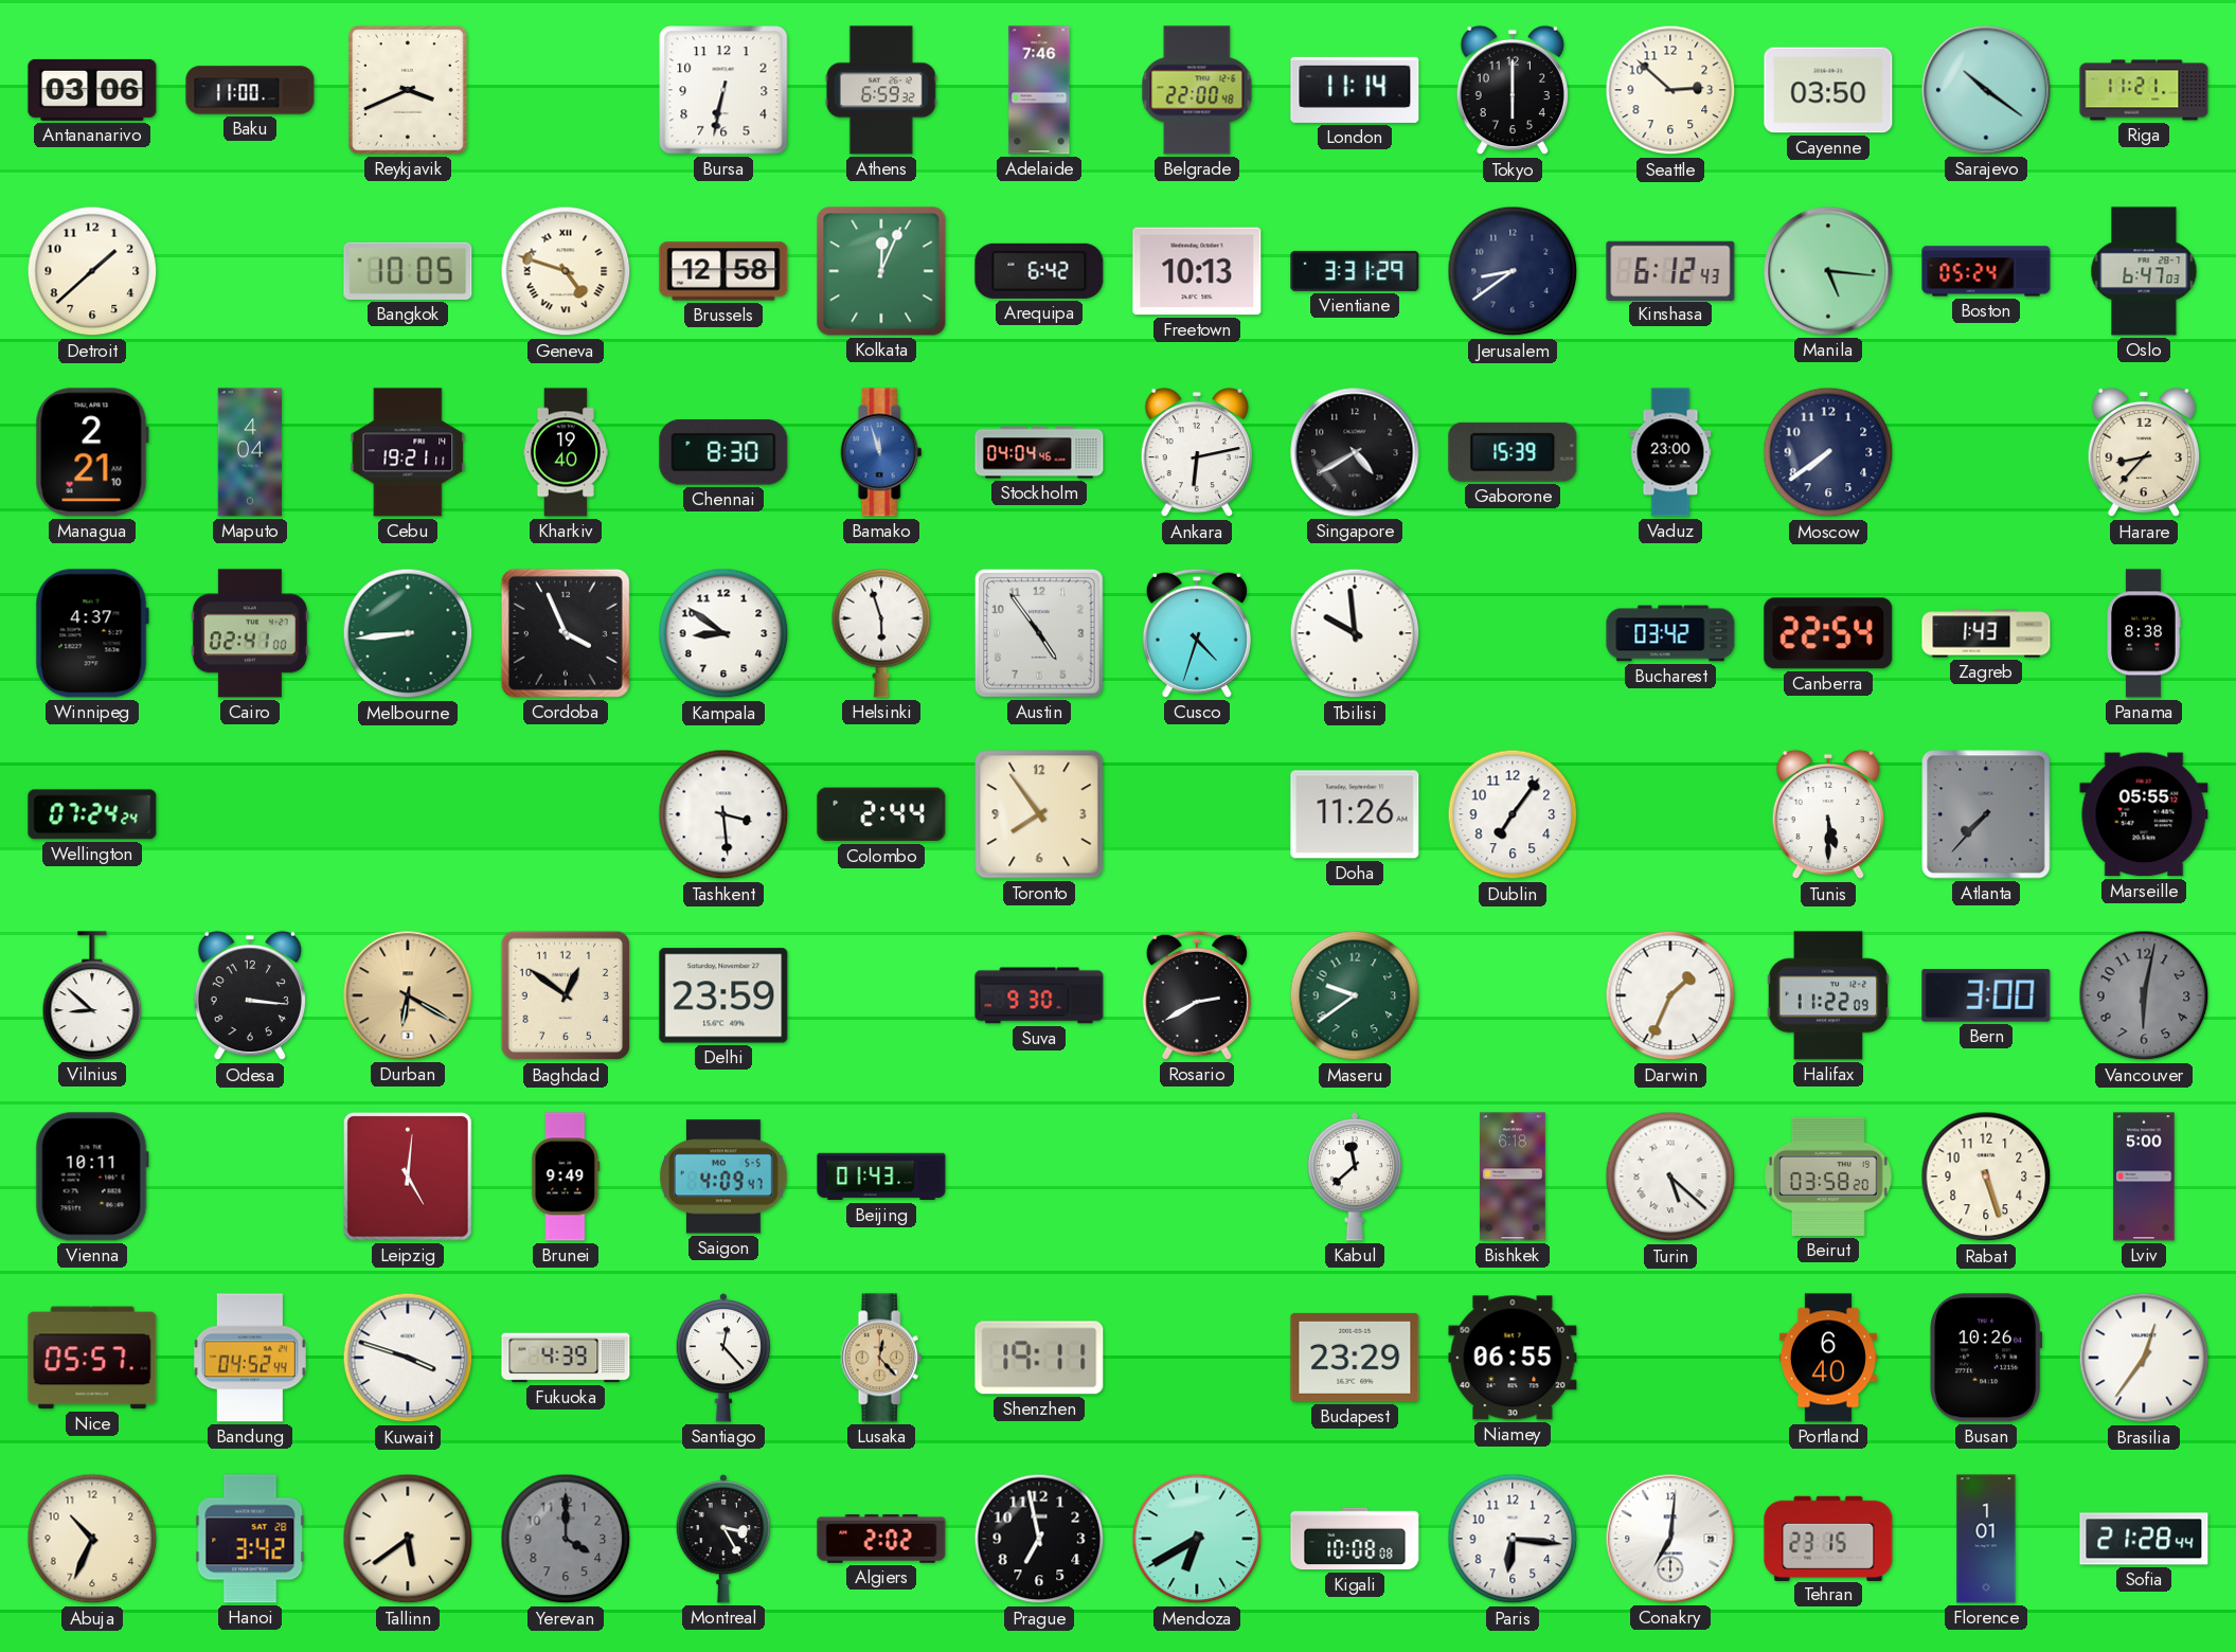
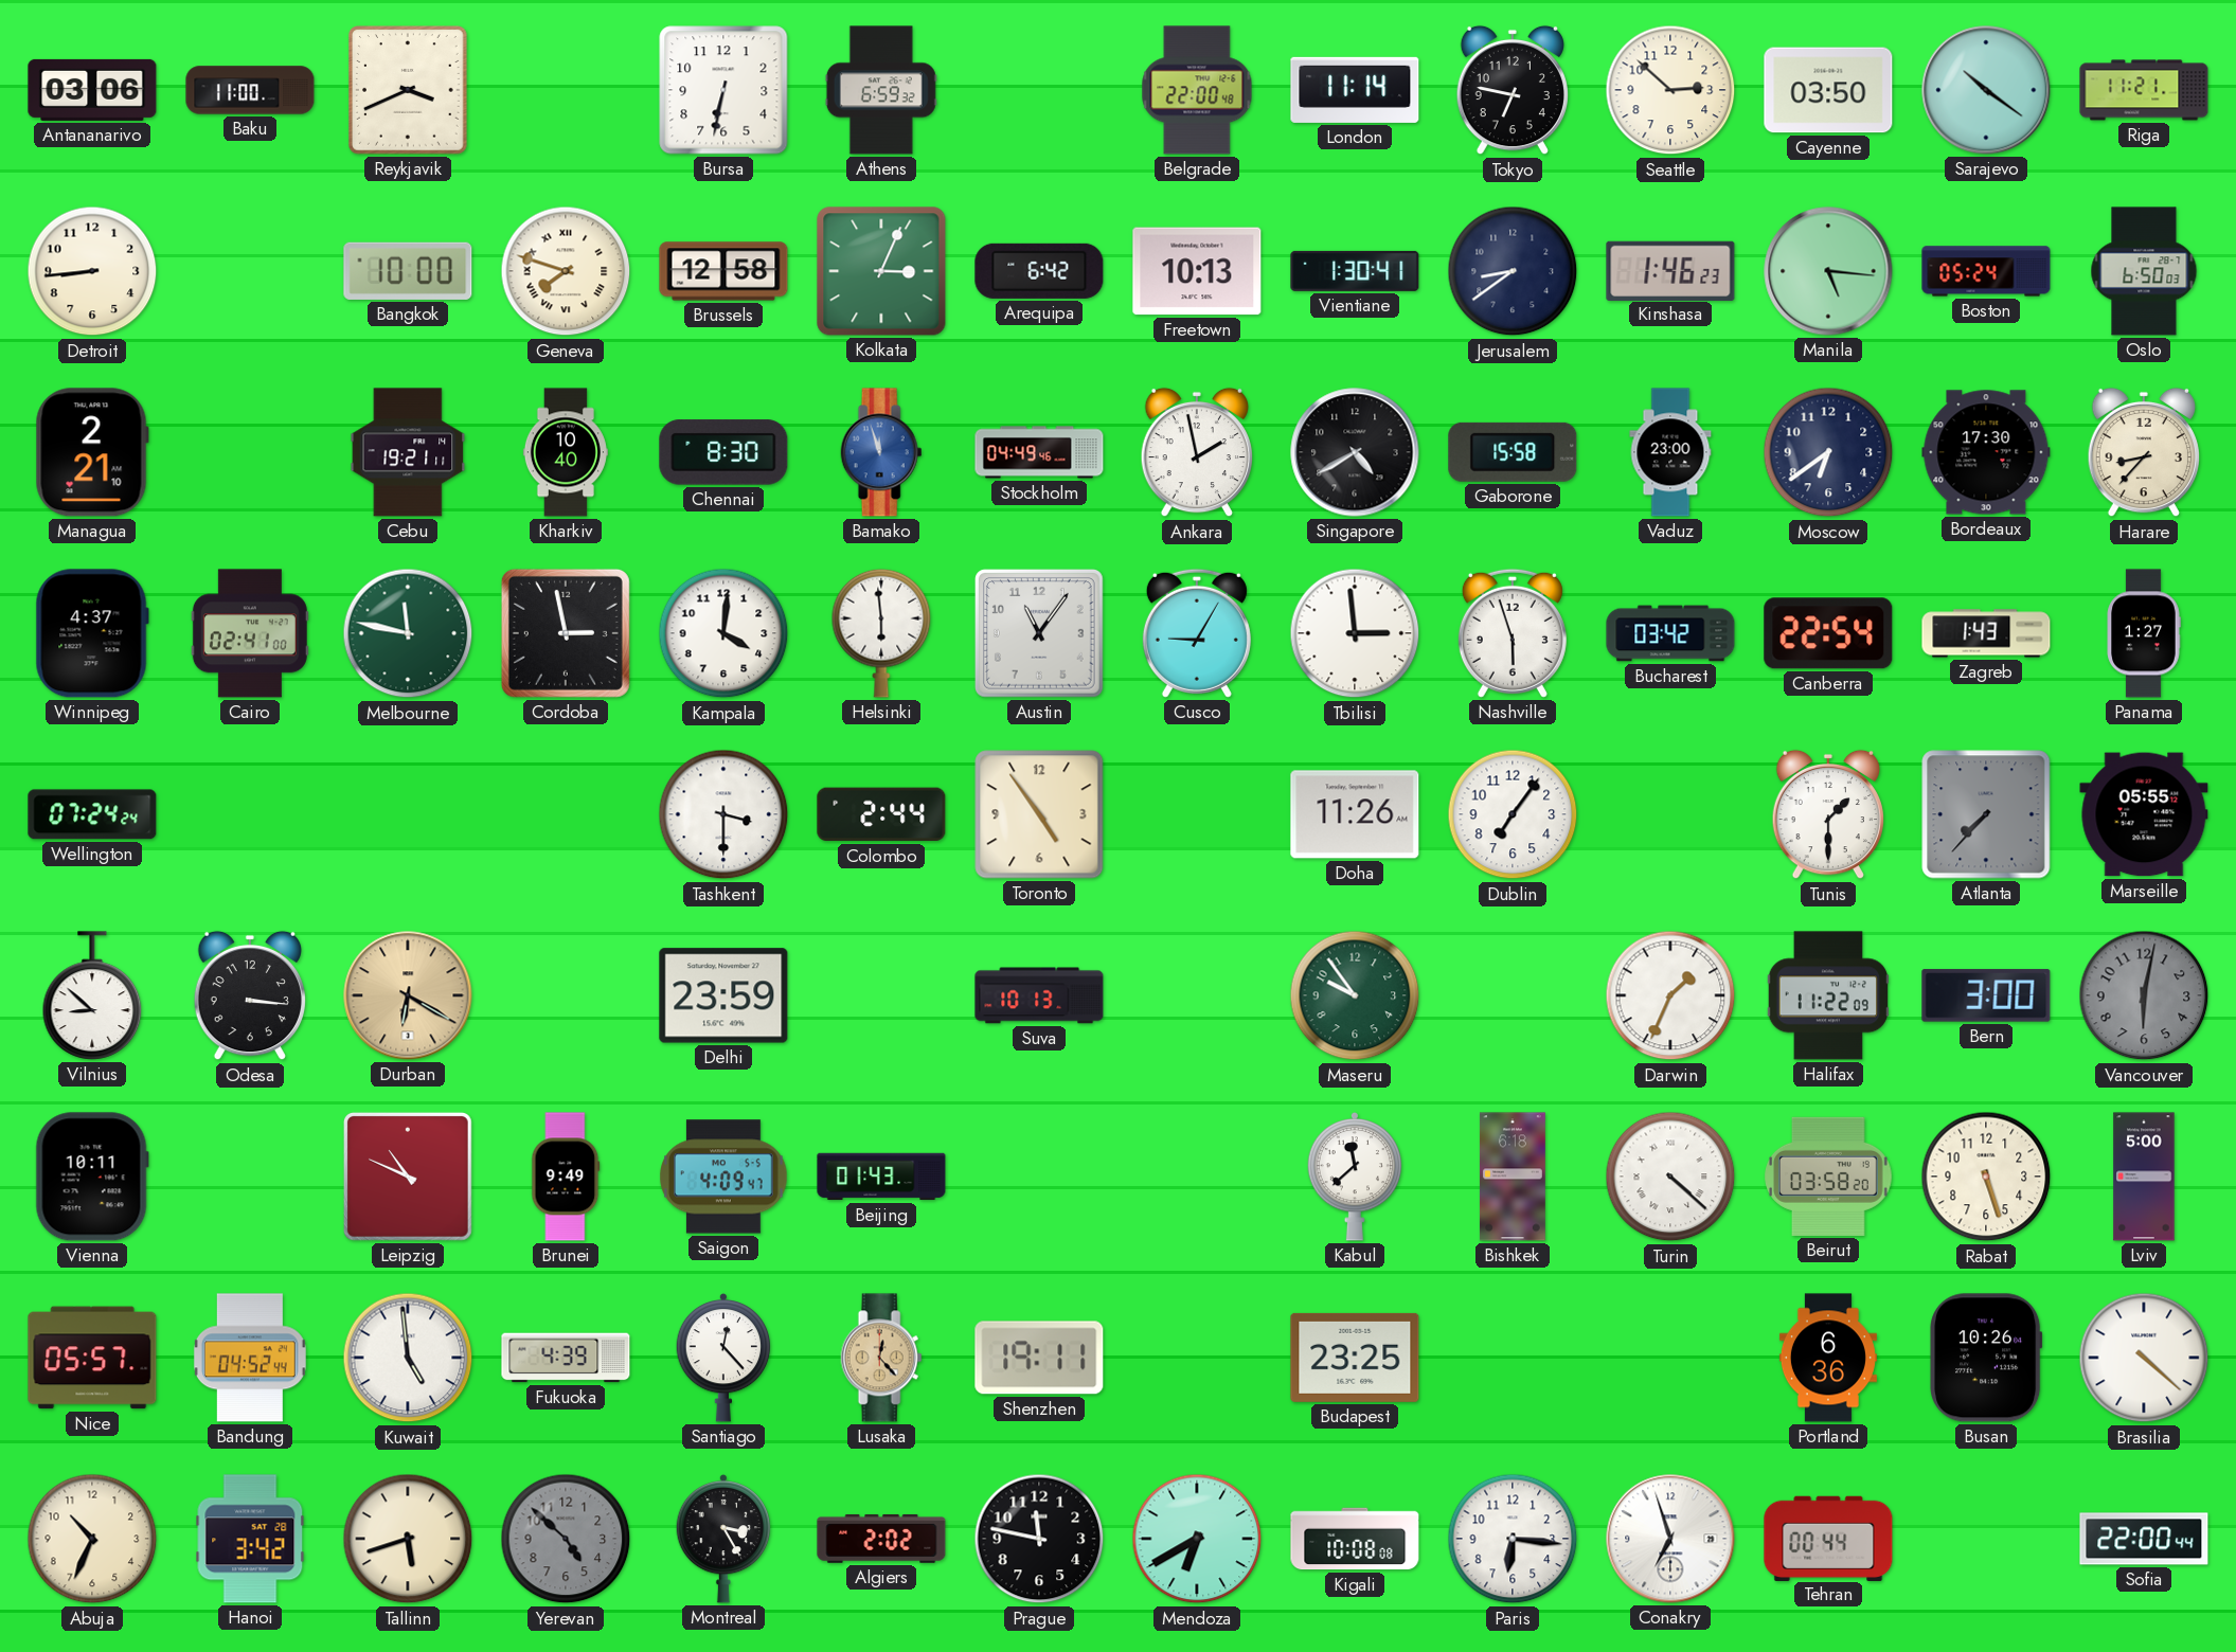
Adelaide: 7:46 -> none (1039, 90)
Tokyo: 6:00 -> 6:47 (1511, 90)
Detroit: 1:38 -> 8:44 (92, 271)
Bangkok: 10:05 -> 10:00 (408, 271)
Geneva: 4:48 -> 7:48 (566, 271)
Kolkata: 12:04 -> 3:04 (881, 271)
Vientiane: 3:31 -> 1:30 (1355, 271)
Kinshasa: 6:12 -> 1:46 (1670, 270)
Oslo: 6:47 -> 6:50 (2144, 271)
Maputo: 4:04 -> none (250, 452)
Kharkiv: 19:40 -> 10:40 (566, 452)
Stockholm: 04:04 -> 04:49 (1039, 452)
Ankara: 6:13 -> 1:58 (1196, 452)
Gaborone: 15:39 -> 15:58 (1513, 452)
Moscow: 7:39 -> 6:39 (1828, 452)
Bordeaux: none -> 17:30 (1986, 452)
Melbourne: 8:44 -> 11:47 (408, 633)
Cordoba: 3:56 -> 2:58 (566, 633)
Kampala: 8:51 -> 4:01 (723, 633)
Helsinki: 5:57 -> 5:59 (881, 633)
Austin: 4:54 -> 11:06 (1039, 633)
Cusco: 4:33 -> 9:05 (1197, 633)
Tbilisi: 9:59 -> 2:59 (1355, 633)
Nashville: none -> 5:57 (1513, 633)
Panama: 8:38 -> 1:27 (2144, 633)
Tashkent: 3:29 -> 3:30 (723, 814)
Toronto: 7:54 -> 4:54 (1039, 814)
Tunis: 5:30 -> 1:30 (1827, 814)
Baghdad: 12:51 -> none (566, 995)
Suva: 9:30 -> 10:13 (1039, 995)
Rosario: 2:40 -> none (1197, 995)
Maseru: 9:39 -> 9:54 (1355, 995)
Leipzig: 5:01 -> 10:49 (408, 1177)
Turin: 5:22 -> 4:22 (1670, 1177)
Kuwait: 3:48 -> 4:59 (408, 1358)
Budapest: 23:29 -> 23:25 (1355, 1358)
Niamey: 06:55 -> none (1513, 1358)
Portland: 6:40 -> 6:36 (1828, 1358)
Brasilia: 12:36 -> 4:22 (2144, 1358)
Tallinn: 5:39 -> 5:42 (408, 1539)
Yerevan: 4:00 -> 4:52 (566, 1539)
Prague: 6:58 -> 11:47 (1039, 1539)
Conakry: 7:01 -> 6:57 (1670, 1539)
Tehran: 23:15 -> 00:44 (1828, 1538)
Florence: 1:01 -> none (1986, 1539)
Sofia: 21:28 -> 22:00 (2144, 1539)
